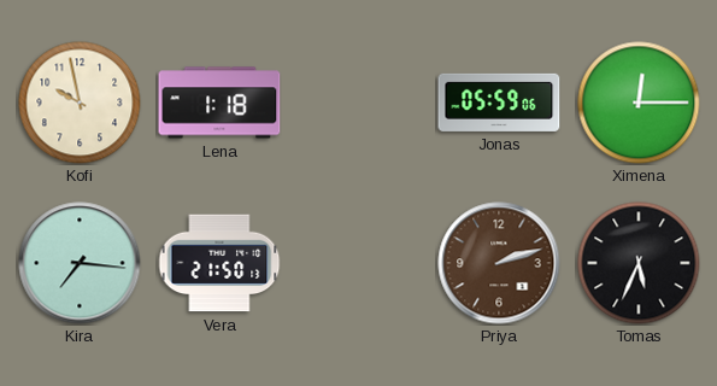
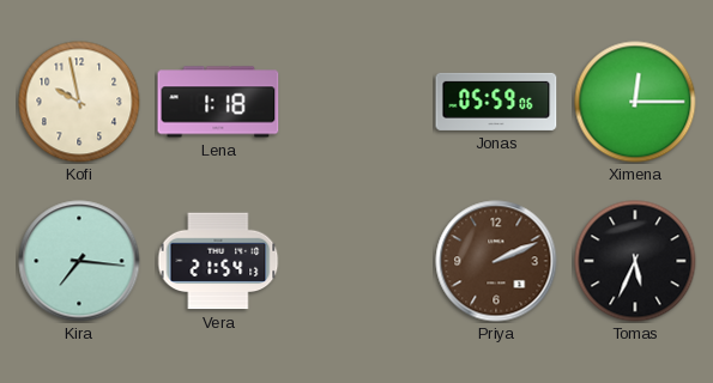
Vera: 21:50 -> 21:54 (218, 261)
Priya: 2:12 -> 2:11 (496, 261)
